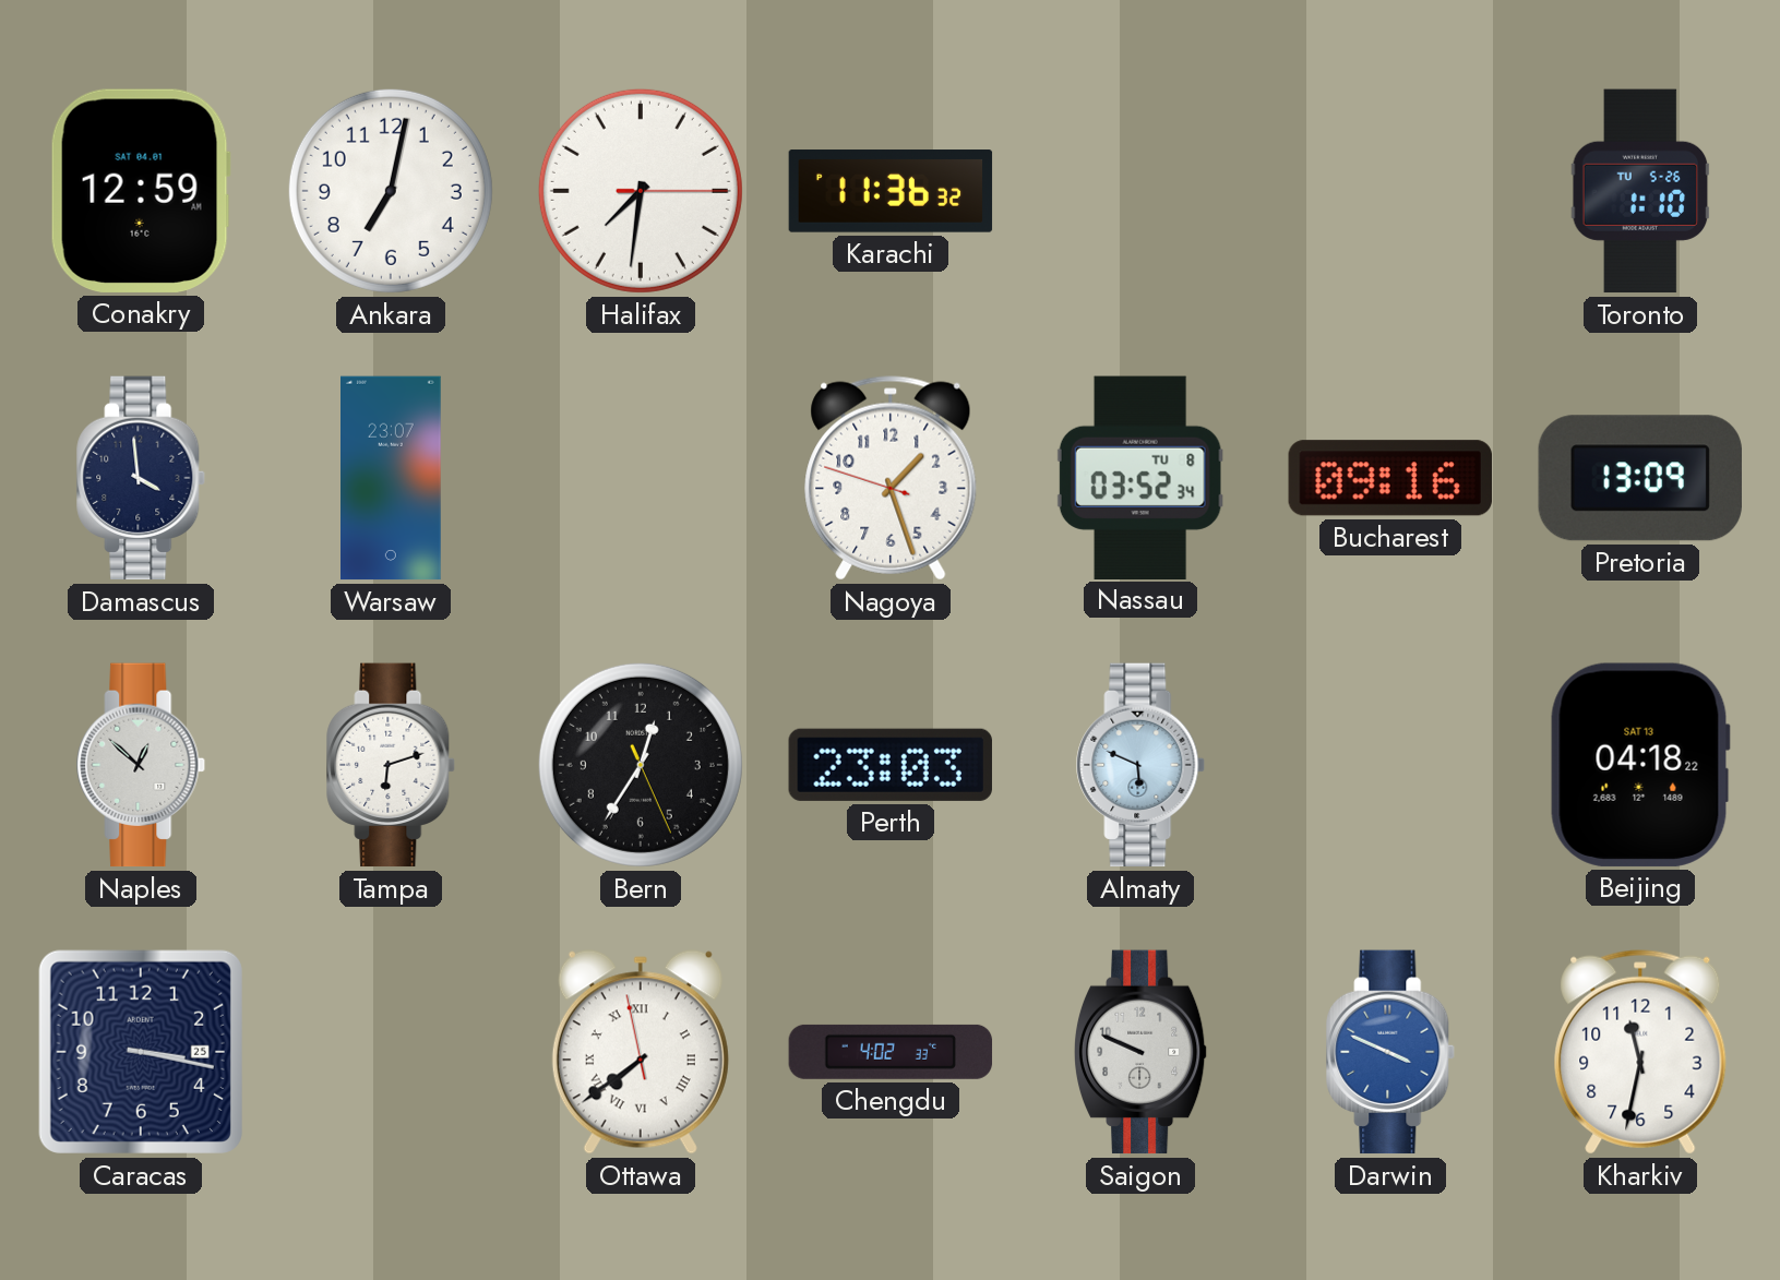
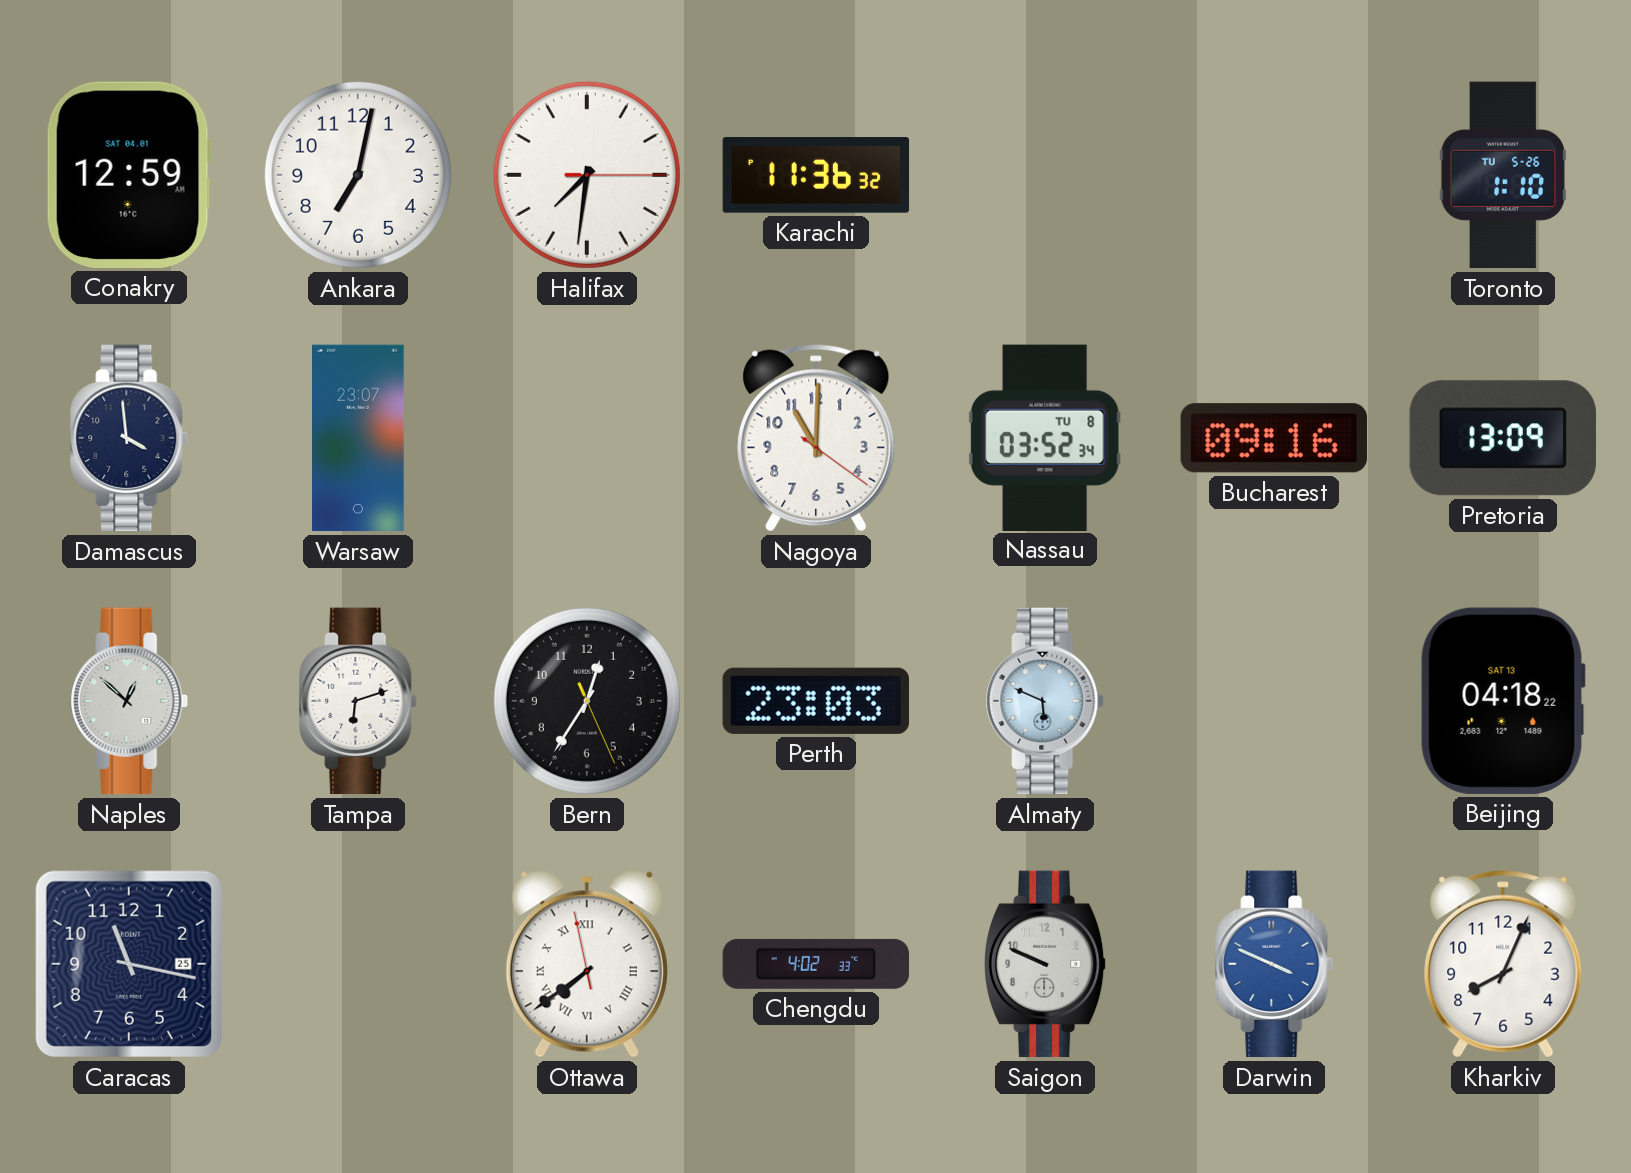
Nagoya: 1:26 -> 11:00 (816, 438)
Caracas: 3:17 -> 11:17 (129, 964)
Kharkiv: 11:32 -> 8:04 (1503, 964)
